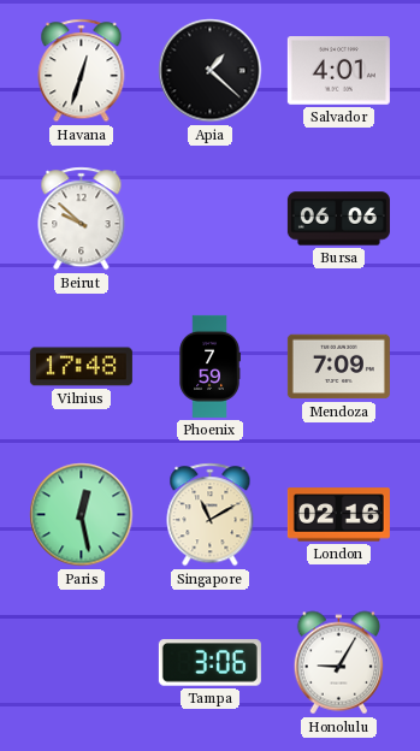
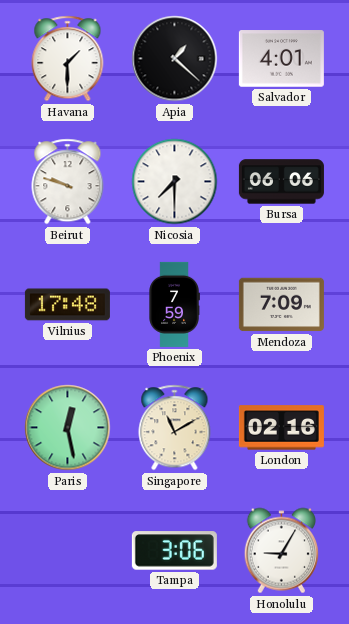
Havana: 12:33 -> 1:30 (68, 59)
Beirut: 9:52 -> 9:48 (68, 182)
Nicosia: none -> 7:30 (175, 182)
